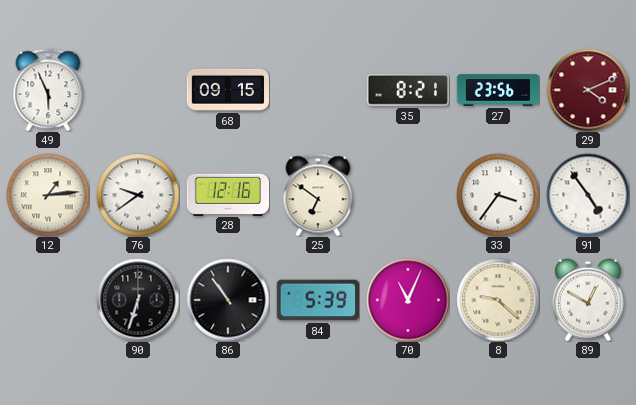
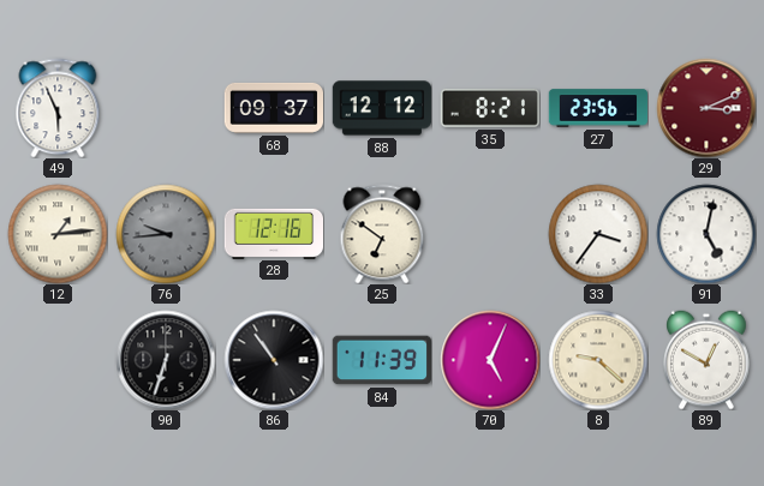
68: 09:15 -> 09:37 (273, 108)
88: none -> 12:12 (382, 108)
29: 4:11 -> 3:11 (706, 108)
76: 9:39 -> 9:44 (166, 234)
76 dial: white -> grey (166, 234)
91: 4:54 -> 5:02 (706, 234)
84: 5:39 -> 11:39 (381, 360)
70: 11:04 -> 5:04 (490, 360)
